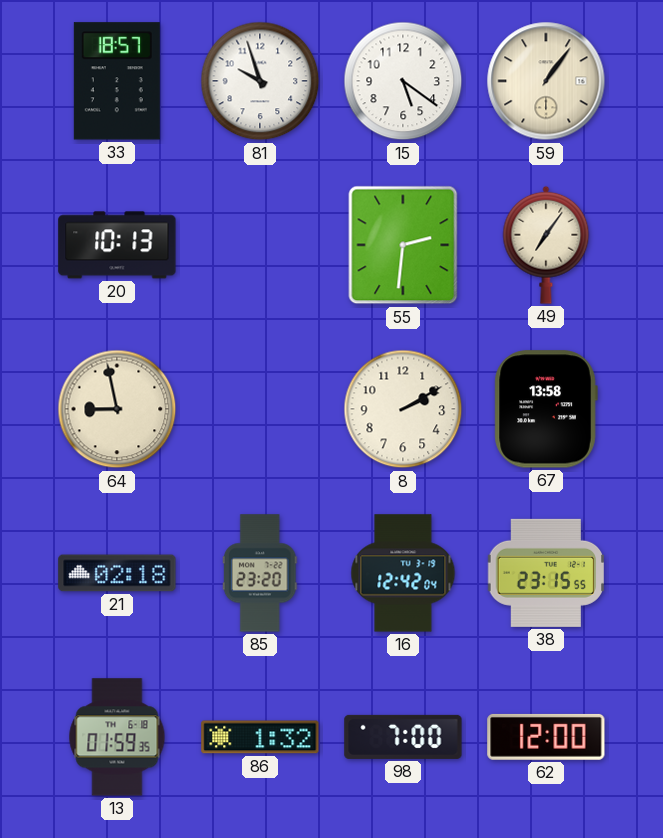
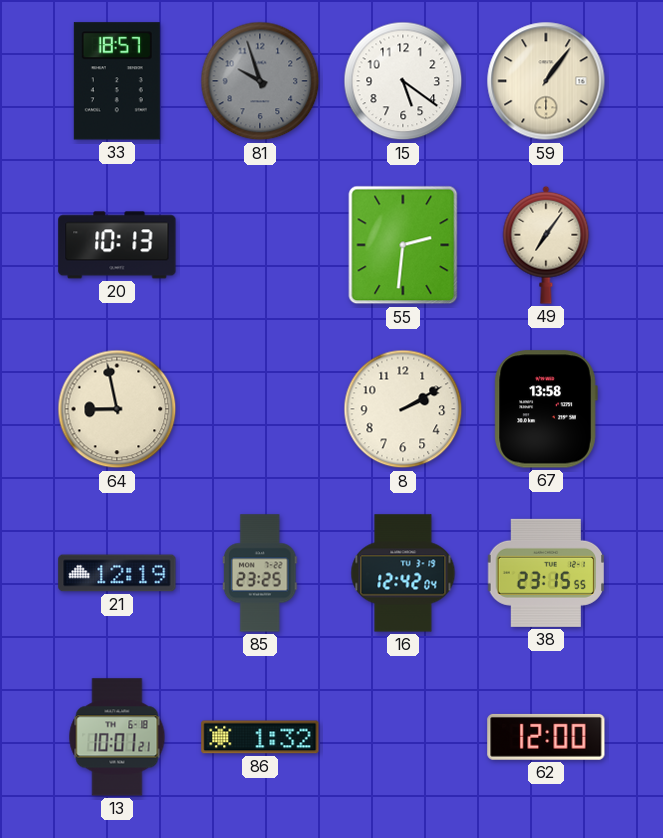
81 dial: white -> grey (260, 81)
21: 02:18 -> 12:19 (117, 573)
85: 23:20 -> 23:25 (260, 573)
13: 01:59 -> 10:01 (117, 737)
98: 7:00 -> none (403, 737)
